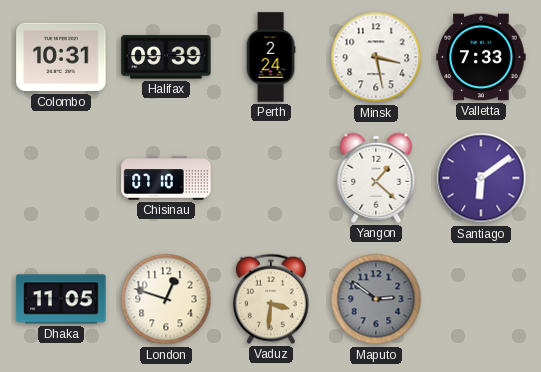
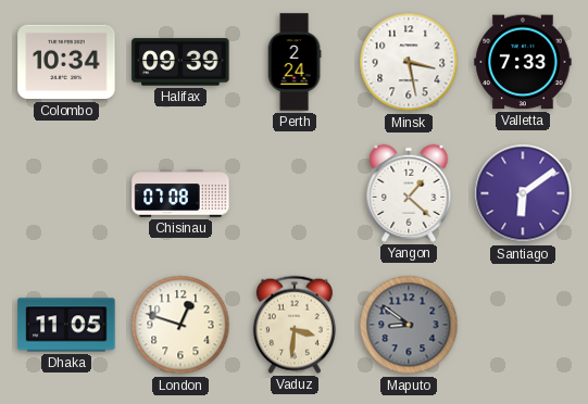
Colombo: 10:31 -> 10:34 (66, 62)
Chisinau: 07:10 -> 07:08 (180, 193)
Maputo: 2:51 -> 8:51 (409, 325)
